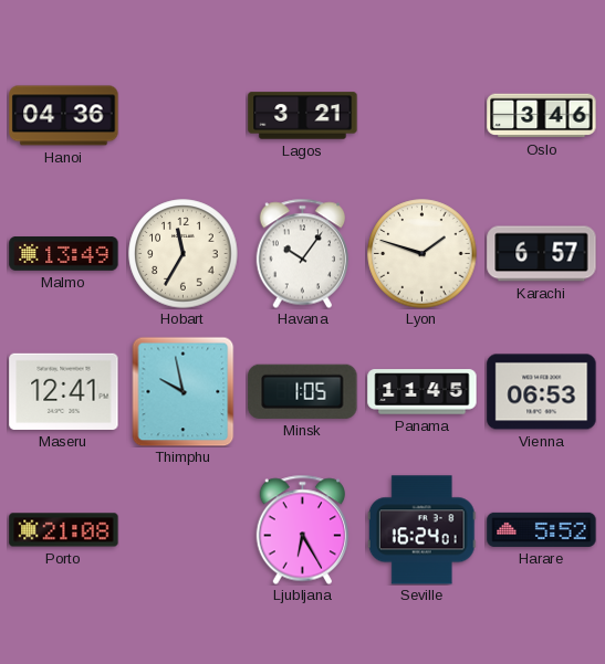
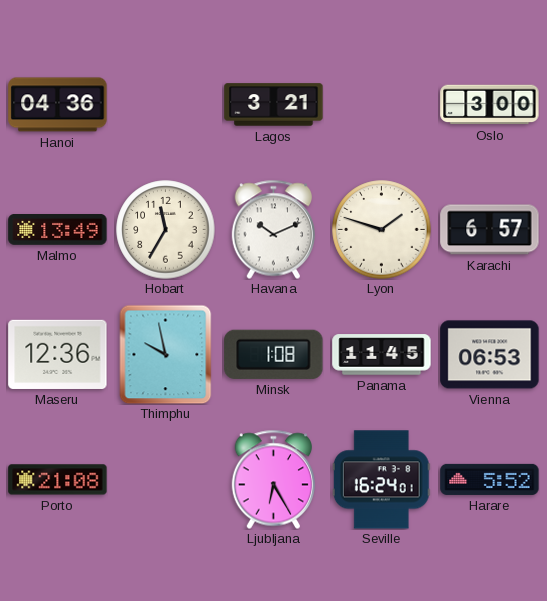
Oslo: 3:46 -> 3:00 (490, 105)
Havana: 10:06 -> 10:11 (273, 229)
Maseru: 12:41 -> 12:36 (58, 354)
Minsk: 1:05 -> 1:08 (274, 354)
